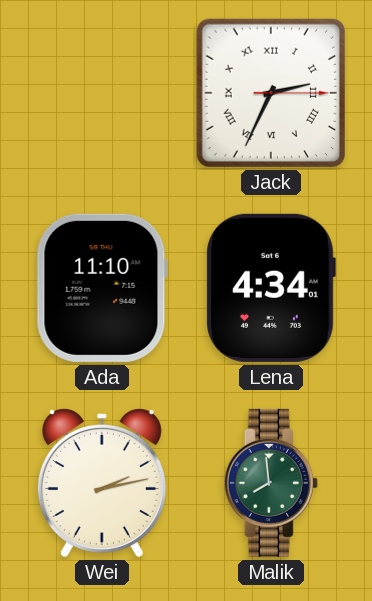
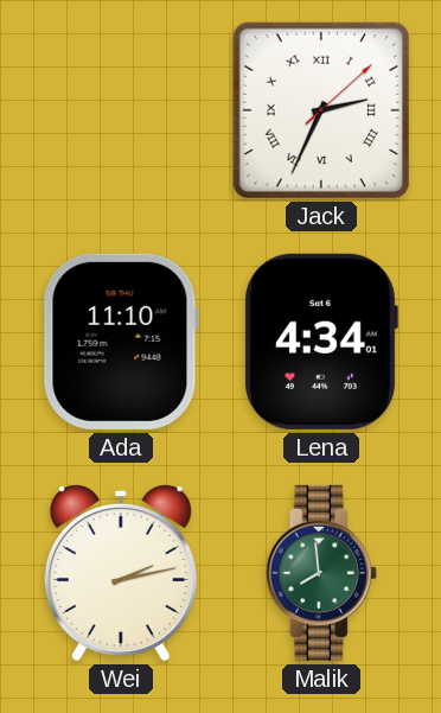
Jack: 2:34:15 -> 2:34:08 (321, 110)
